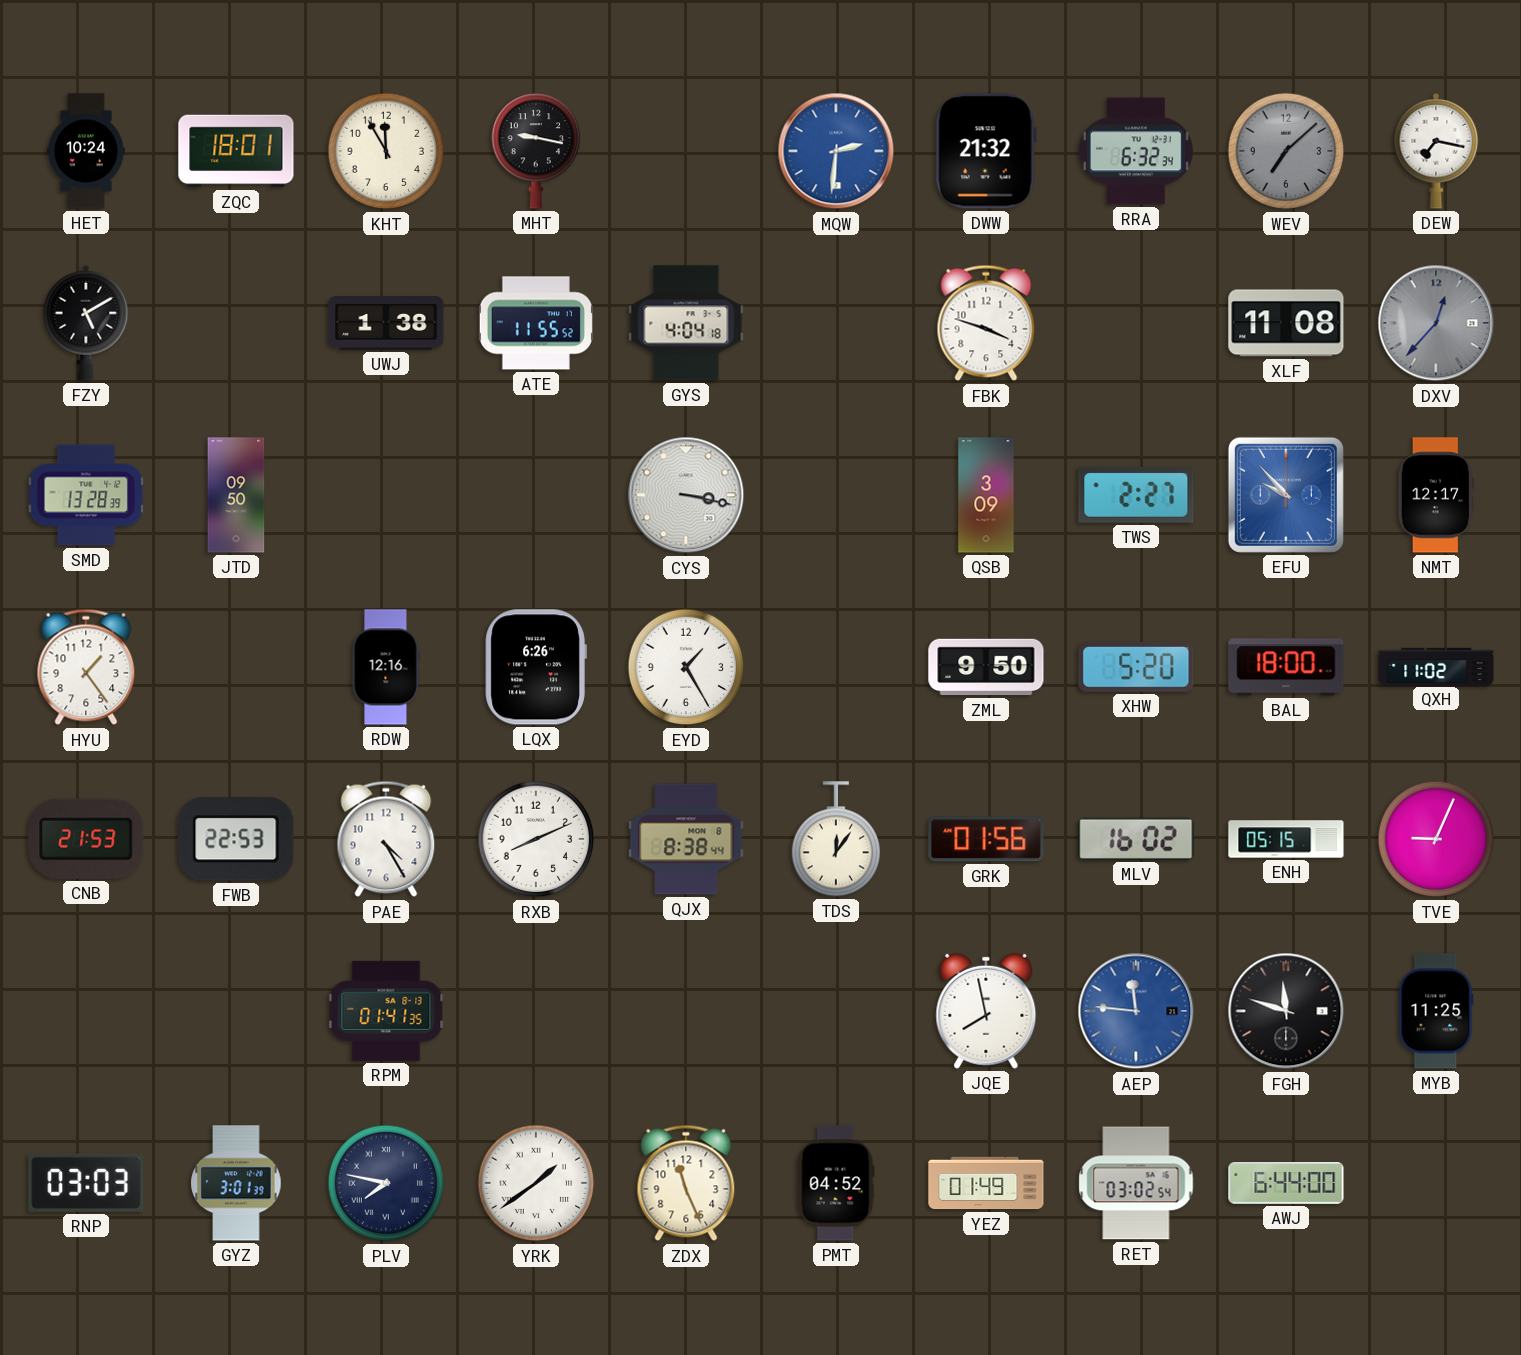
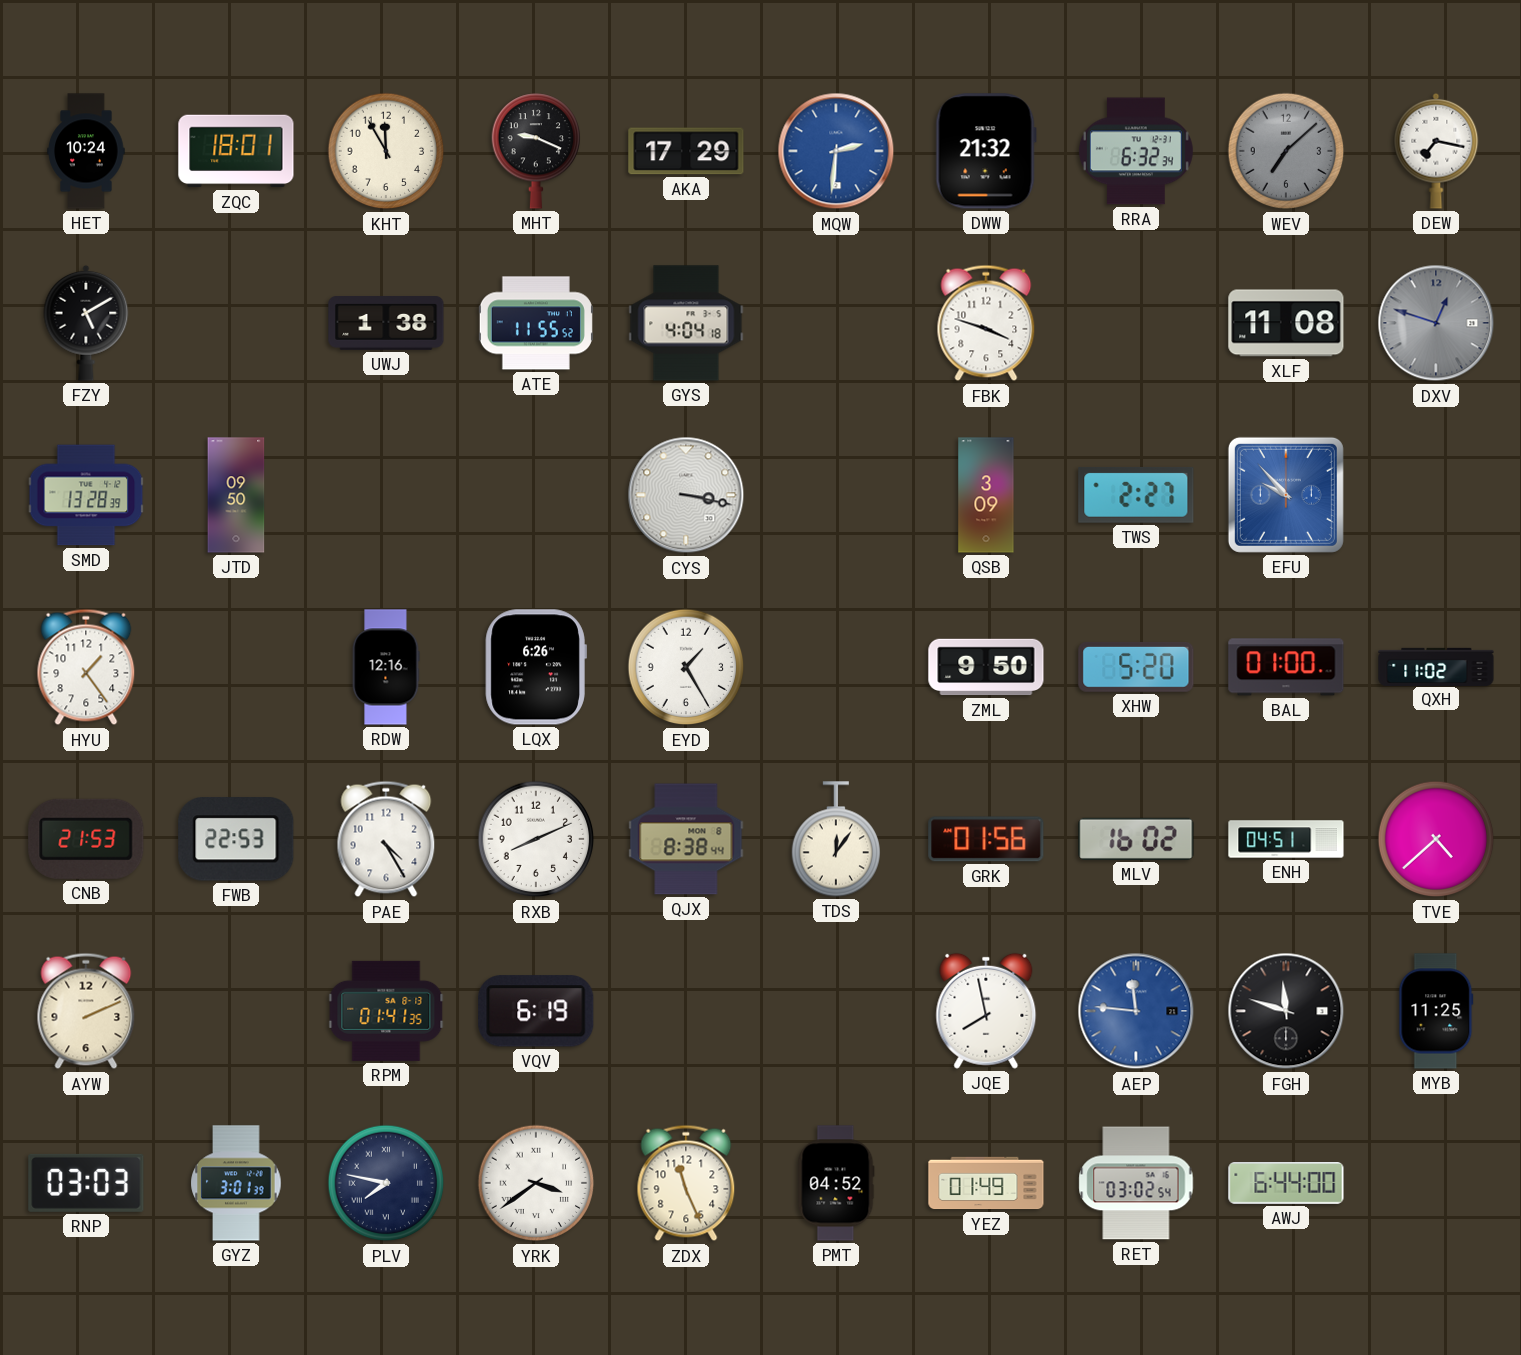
MHT: 9:17 -> 9:19 (536, 151)
AKA: none -> 17:29 (686, 151)
DXV: 12:37 -> 12:48 (1436, 323)
NMT: 12:17 -> none (1436, 495)
BAL: 18:00 -> 01:00 (1286, 667)
ENH: 05:15 -> 04:51 (1286, 839)
TVE: 9:04 -> 4:38 (1436, 839)
AYW: none -> 2:11 (86, 1011)
VQV: none -> 6:19 (536, 1011)
YRK: 1:39 -> 3:39 (536, 1183)
